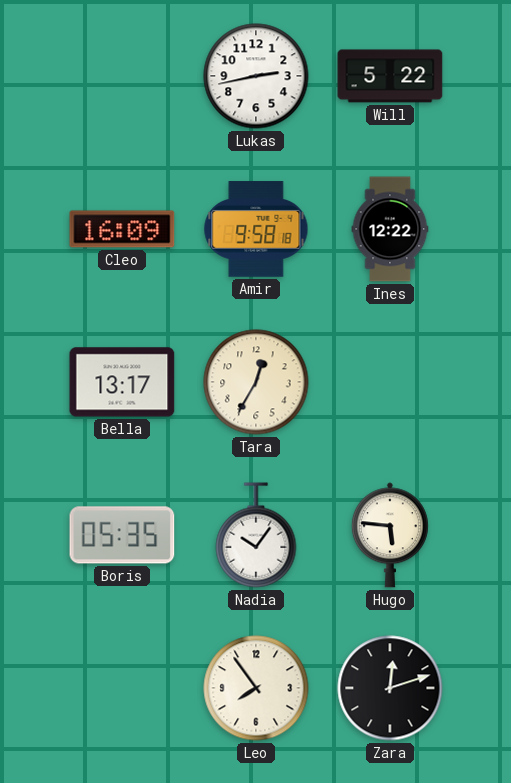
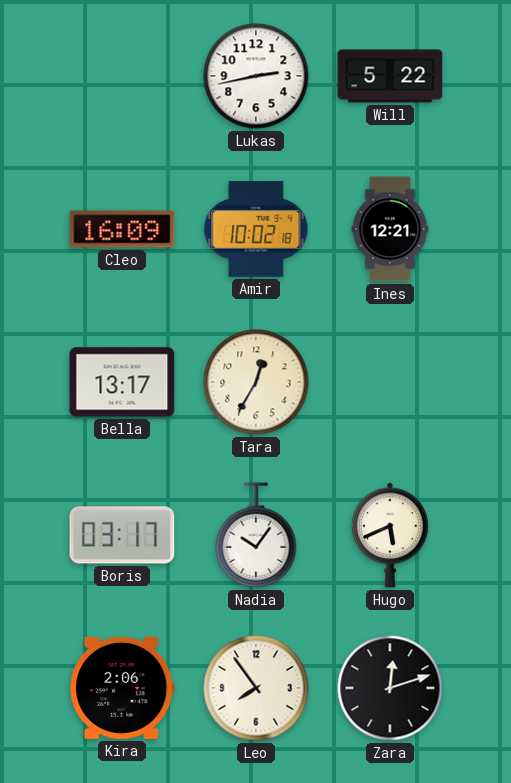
Amir: 9:58 -> 10:02 (256, 229)
Ines: 12:22 -> 12:21 (390, 229)
Boris: 05:35 -> 03:17 (122, 535)
Hugo: 5:46 -> 5:41 (390, 535)
Kira: none -> 2:06 (122, 688)
